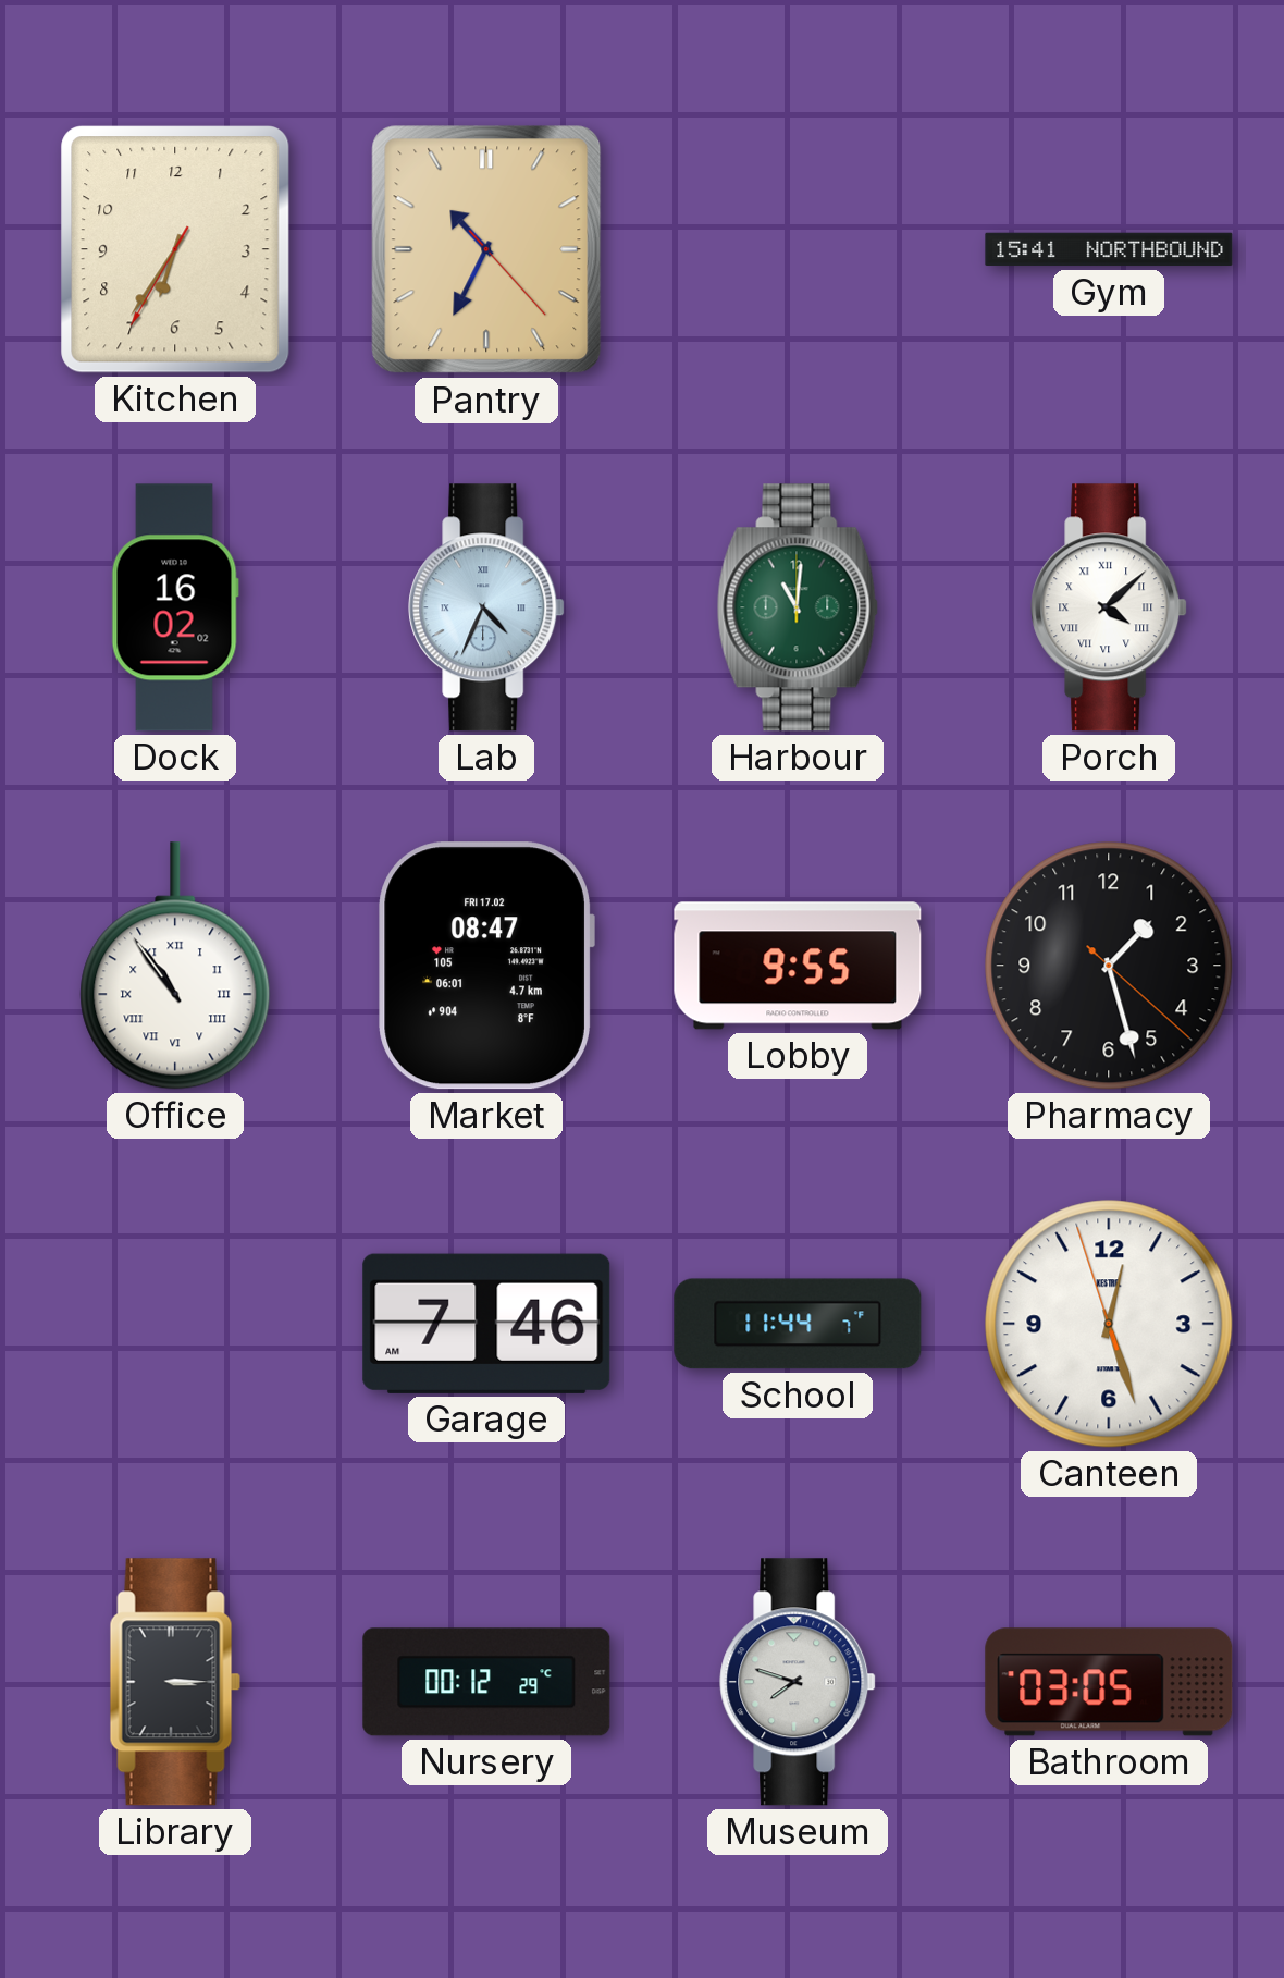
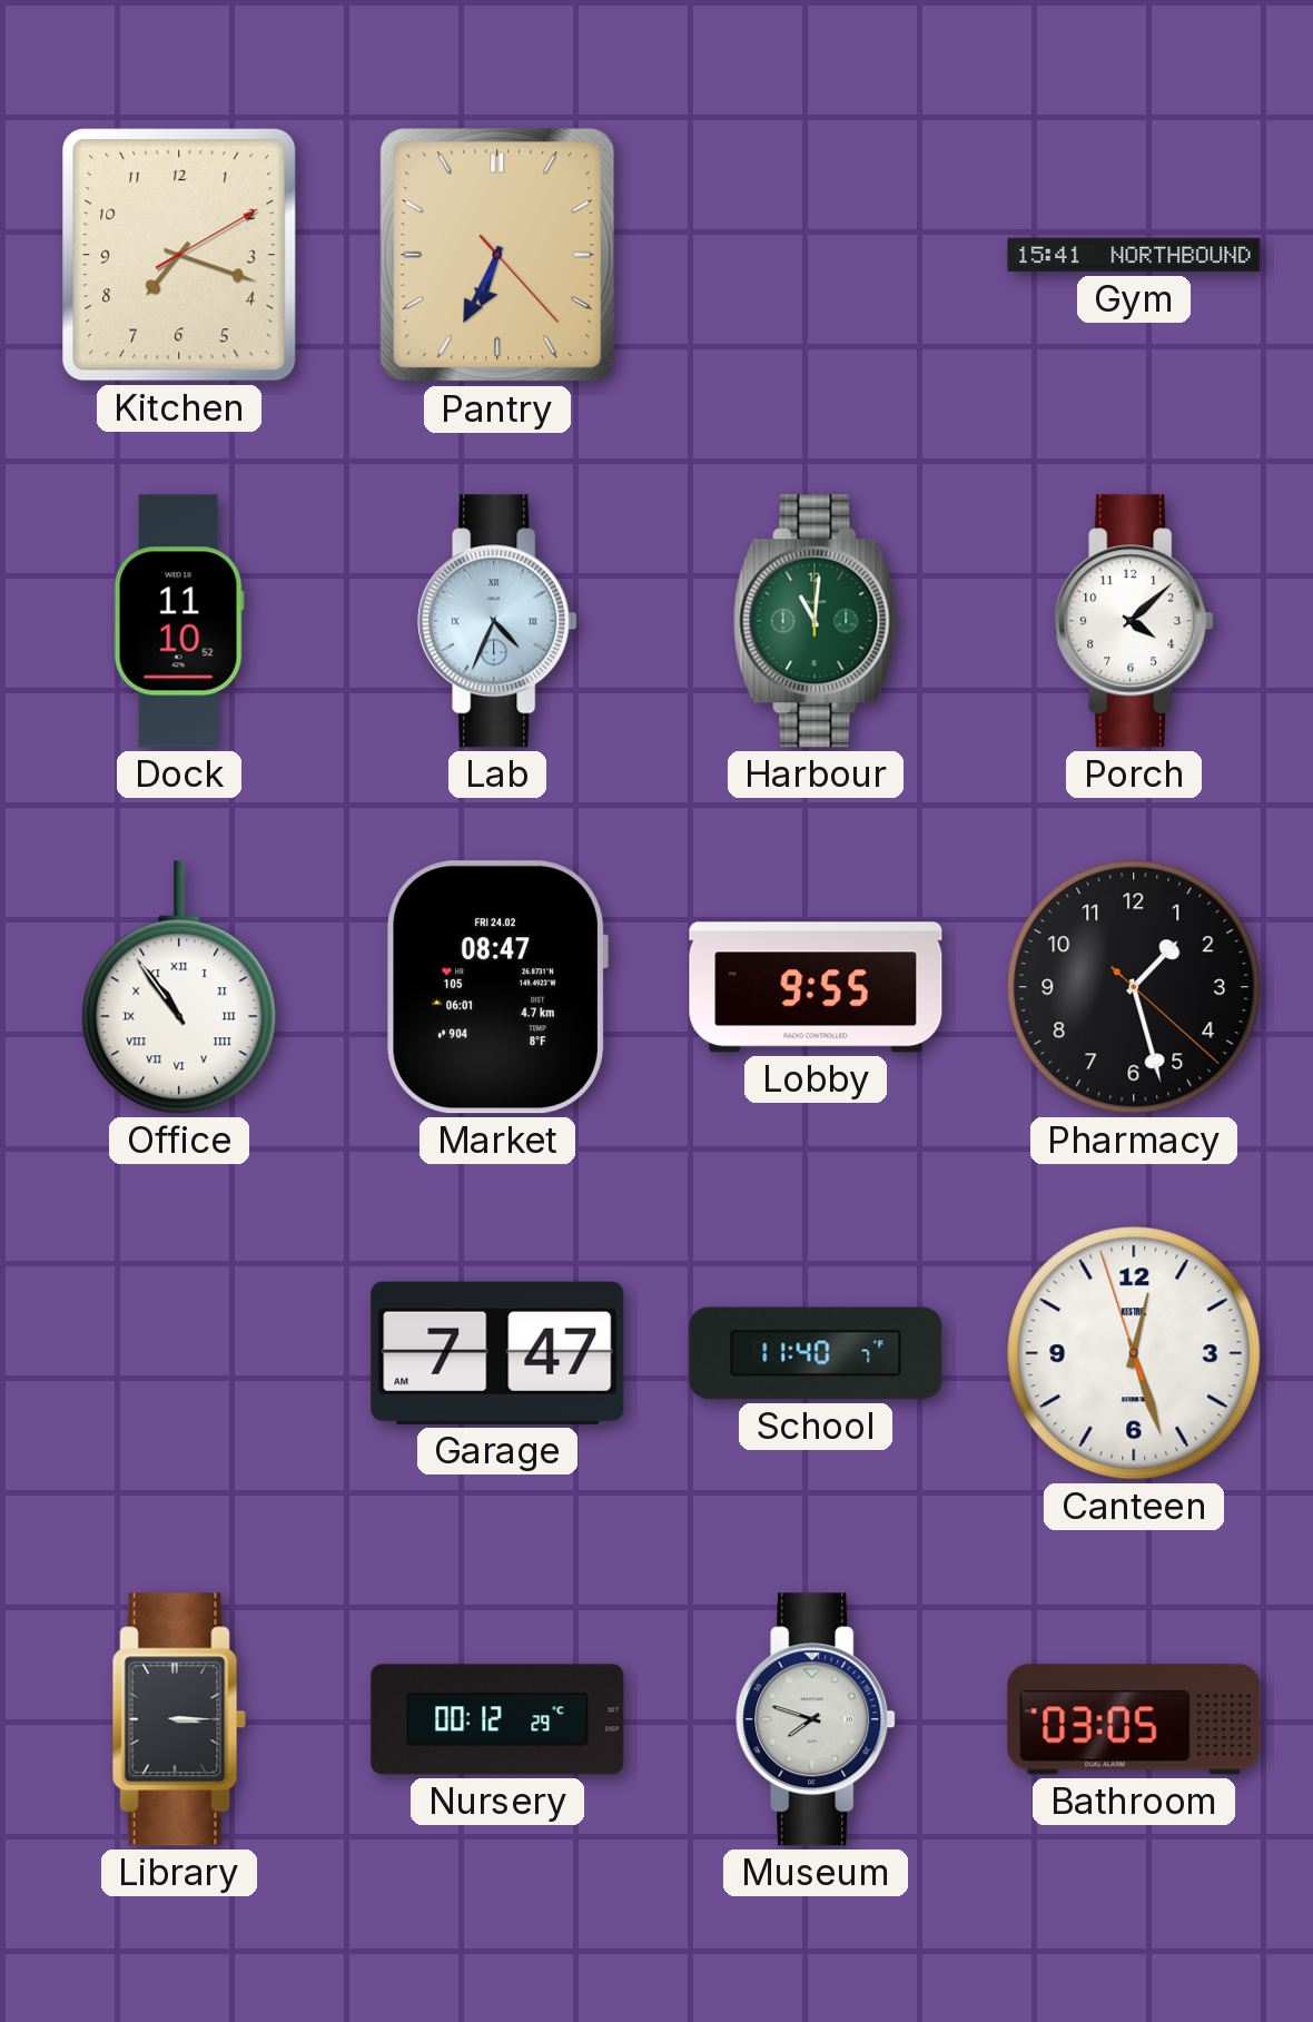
Kitchen: 6:35 -> 7:18 (179, 255)
Pantry: 10:34 -> 6:34 (497, 255)
Dock: 16:02 -> 11:10 (179, 621)
Porch numerals: Roman -> Arabic (1134, 621)
Market date: FRI 17.02 -> FRI 24.02 (497, 987)
Garage: 7:46 -> 7:47 (497, 1353)
School: 11:44 -> 11:40 (816, 1353)
